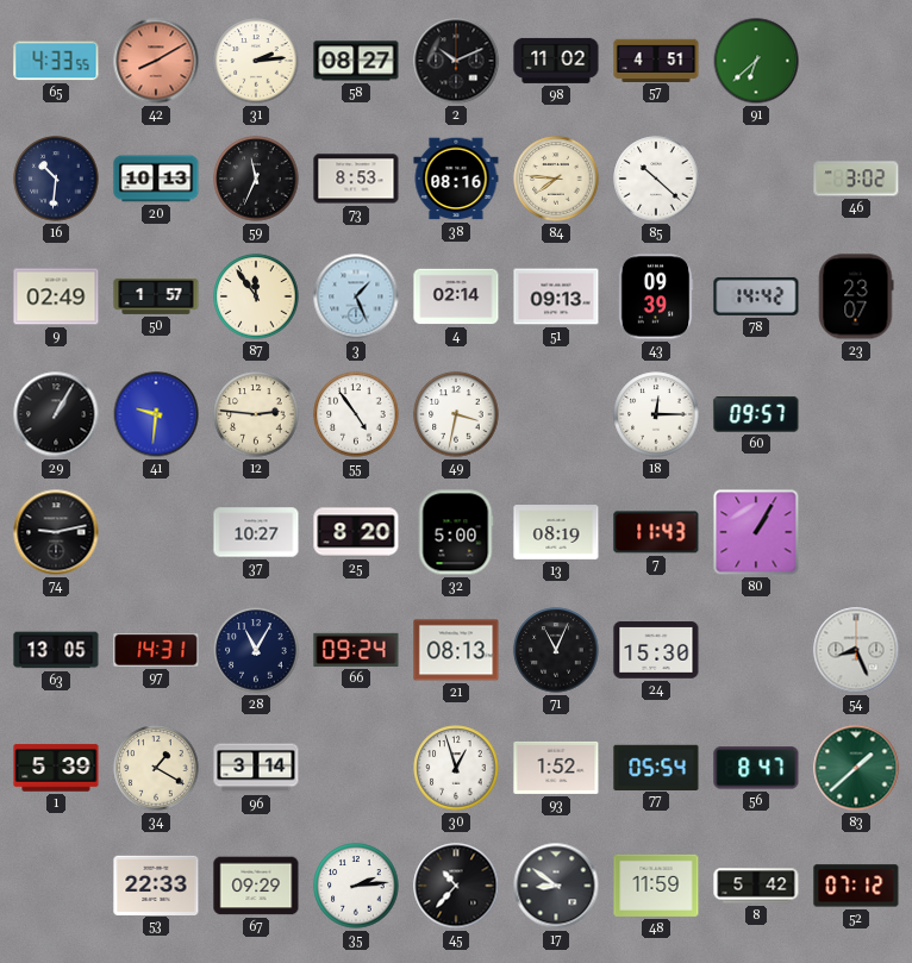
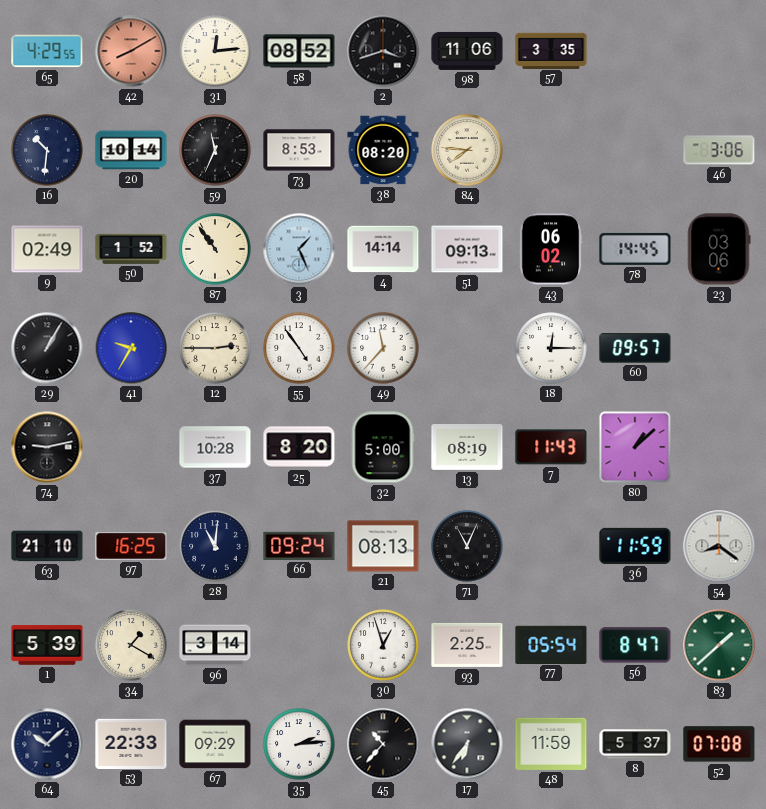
65: 4:33 -> 4:29 (47, 51)
31: 2:14 -> 12:14 (215, 51)
58: 08:27 -> 08:52 (299, 51)
2: 10:11 -> 3:42 (383, 51)
98: 11:02 -> 11:06 (467, 51)
57: 4:51 -> 3:35 (551, 50)
91: 6:38 -> none (756, 61)
20: 10:13 -> 10:14 (131, 150)
38: 08:16 -> 08:20 (383, 150)
85: 10:22 -> none (656, 179)
46: 3:02 -> 3:06 (719, 150)
50: 1:57 -> 1:52 (131, 249)
87: 11:54 -> 10:54 (215, 249)
4: 02:14 -> 14:14 (383, 249)
43: 09:39 -> 06:02 (551, 249)
78: 14:42 -> 14:45 (635, 249)
23: 23:07 -> 03:06 (719, 249)
41: 9:31 -> 9:35 (131, 348)
12: 2:46 -> 2:45 (215, 348)
49: 3:32 -> 11:37 (383, 348)
37: 10:27 -> 10:28 (215, 447)
80: 1:05 -> 1:08 (635, 447)
63: 13:05 -> 21:10 (47, 546)
97: 14:31 -> 16:25 (131, 546)
28: 11:05 -> 11:01 (215, 546)
24: 15:30 -> none (656, 651)
36: none -> 11:59 (635, 546)
54: 8:26 -> 8:21 (719, 546)
93: 1:52 -> 2:25 (467, 645)
64: none -> 10:08 (47, 744)
17: 8:51 -> 6:36 (467, 744)
8: 5:42 -> 5:37 (635, 744)
52: 07:12 -> 07:08 (719, 744)
